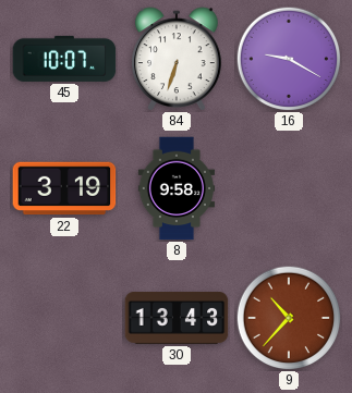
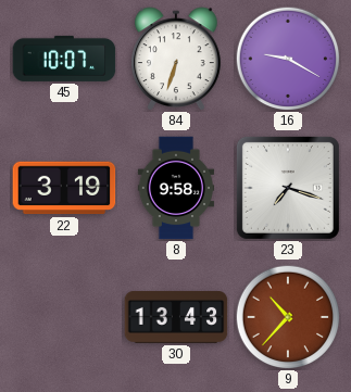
23: none -> 7:18 (288, 188)
